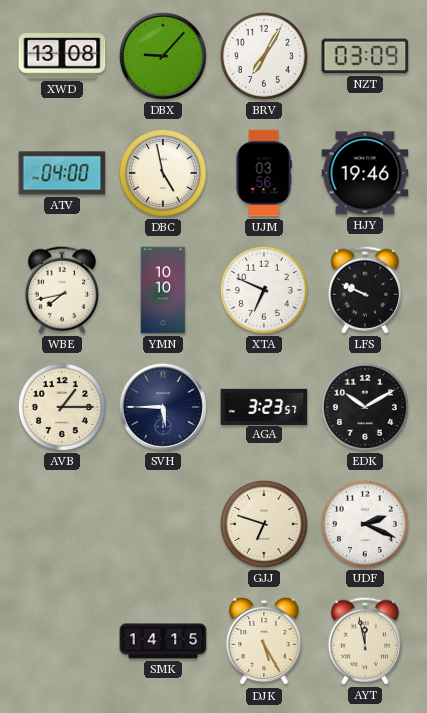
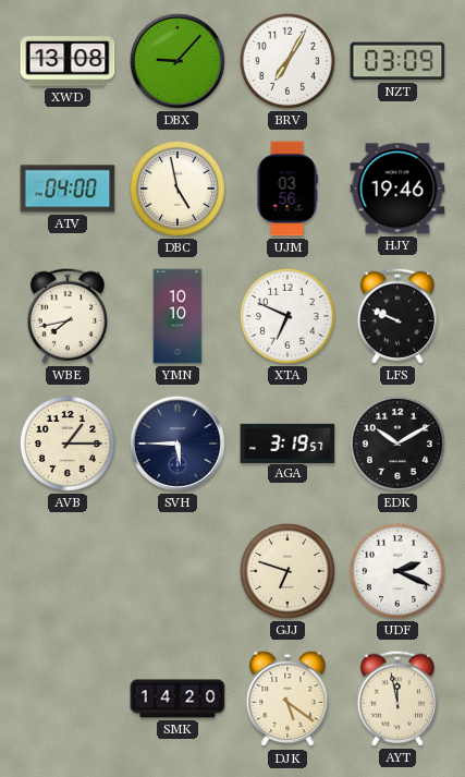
AGA: 3:23 -> 3:19 (287, 442)
SMK: 14:15 -> 14:20 (178, 699)
DJK: 5:25 -> 5:21 (287, 699)
